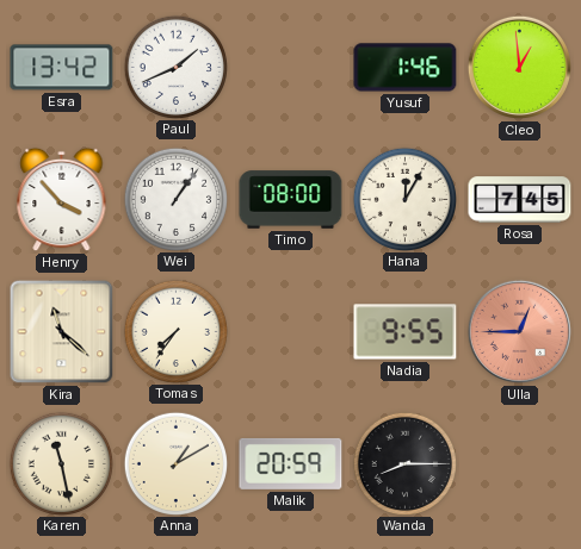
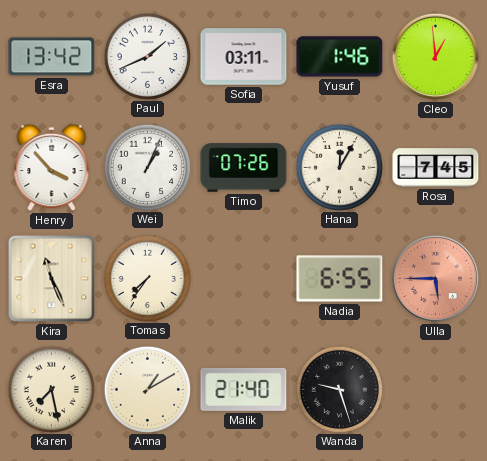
Sofia: none -> 03:11 (244, 57)
Wei: 1:06 -> 1:04 (147, 167)
Timo: 08:00 -> 07:26 (244, 168)
Kira: 11:22 -> 11:26 (52, 279)
Nadia: 9:55 -> 6:55 (340, 279)
Ulla: 12:45 -> 5:45 (435, 278)
Karen: 11:28 -> 7:28 (51, 389)
Malik: 20:59 -> 21:40 (244, 389)
Wanda: 8:15 -> 9:27 (339, 389)
